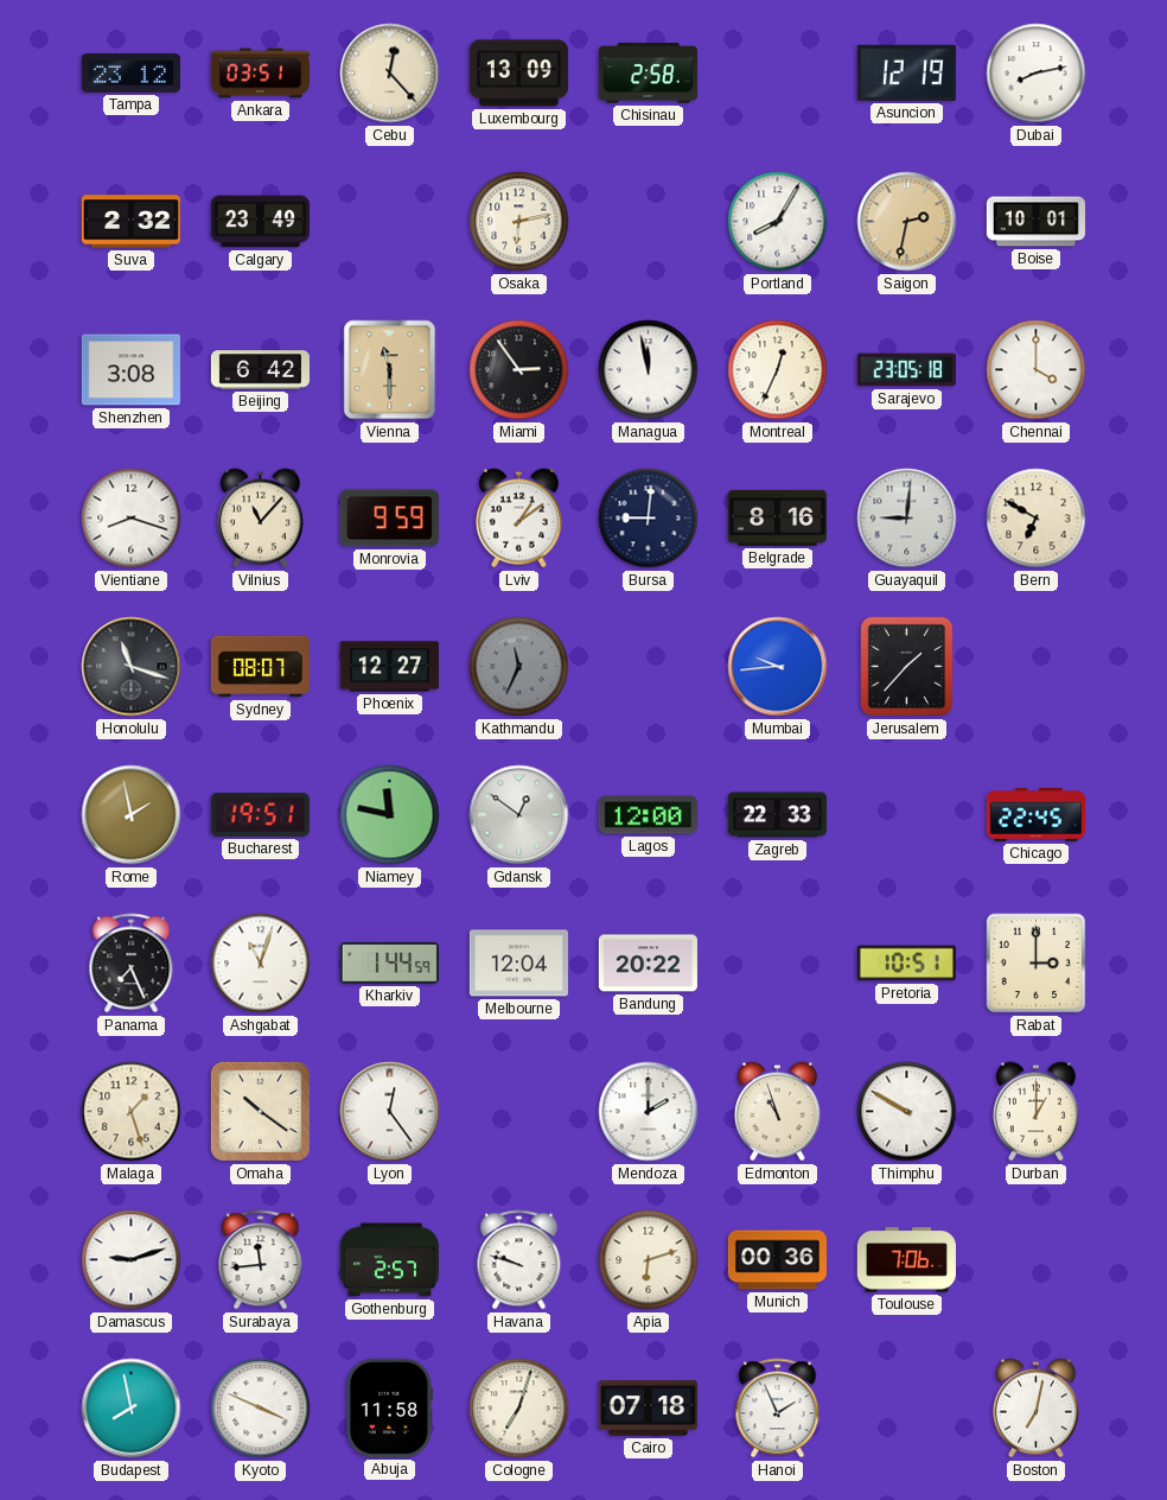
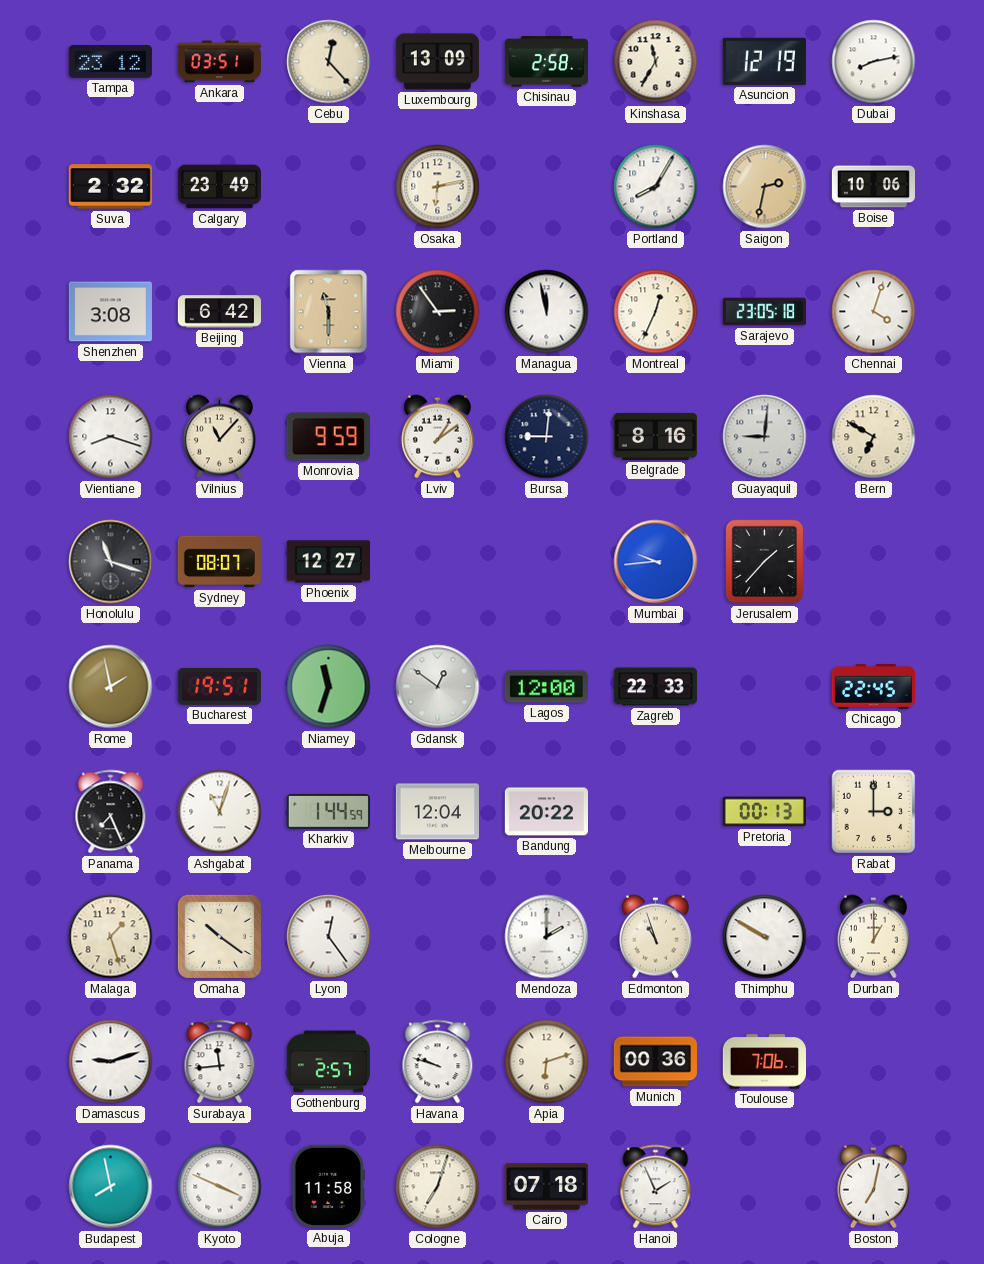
Kinshasa: none -> 11:35 (656, 62)
Boise: 10:01 -> 10:06 (873, 187)
Chennai: 4:00 -> 4:03 (874, 312)
Kathmandu: 11:34 -> none (519, 667)
Niamey: 11:47 -> 11:33 (329, 687)
Pretoria: 10:51 -> 00:13 (764, 812)
